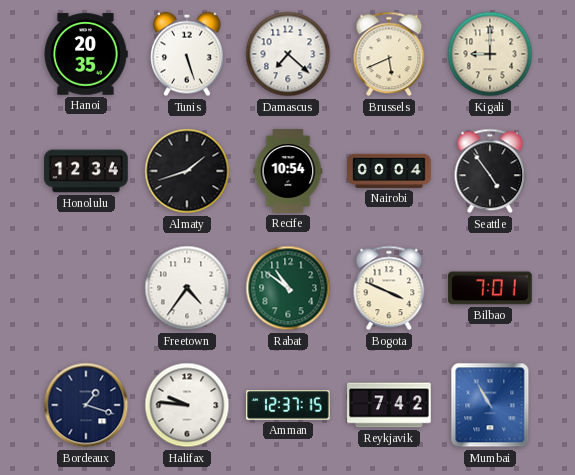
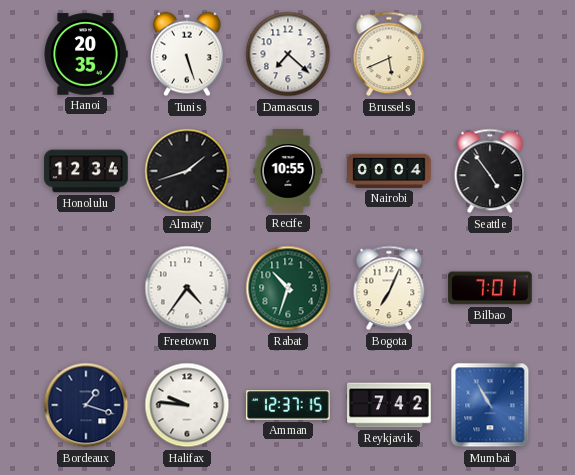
Kigali: 9:00 -> none (490, 54)
Recife: 10:54 -> 10:55 (288, 171)
Rabat: 10:51 -> 10:33 (288, 288)
Bogota: 3:49 -> 7:04 (389, 288)
